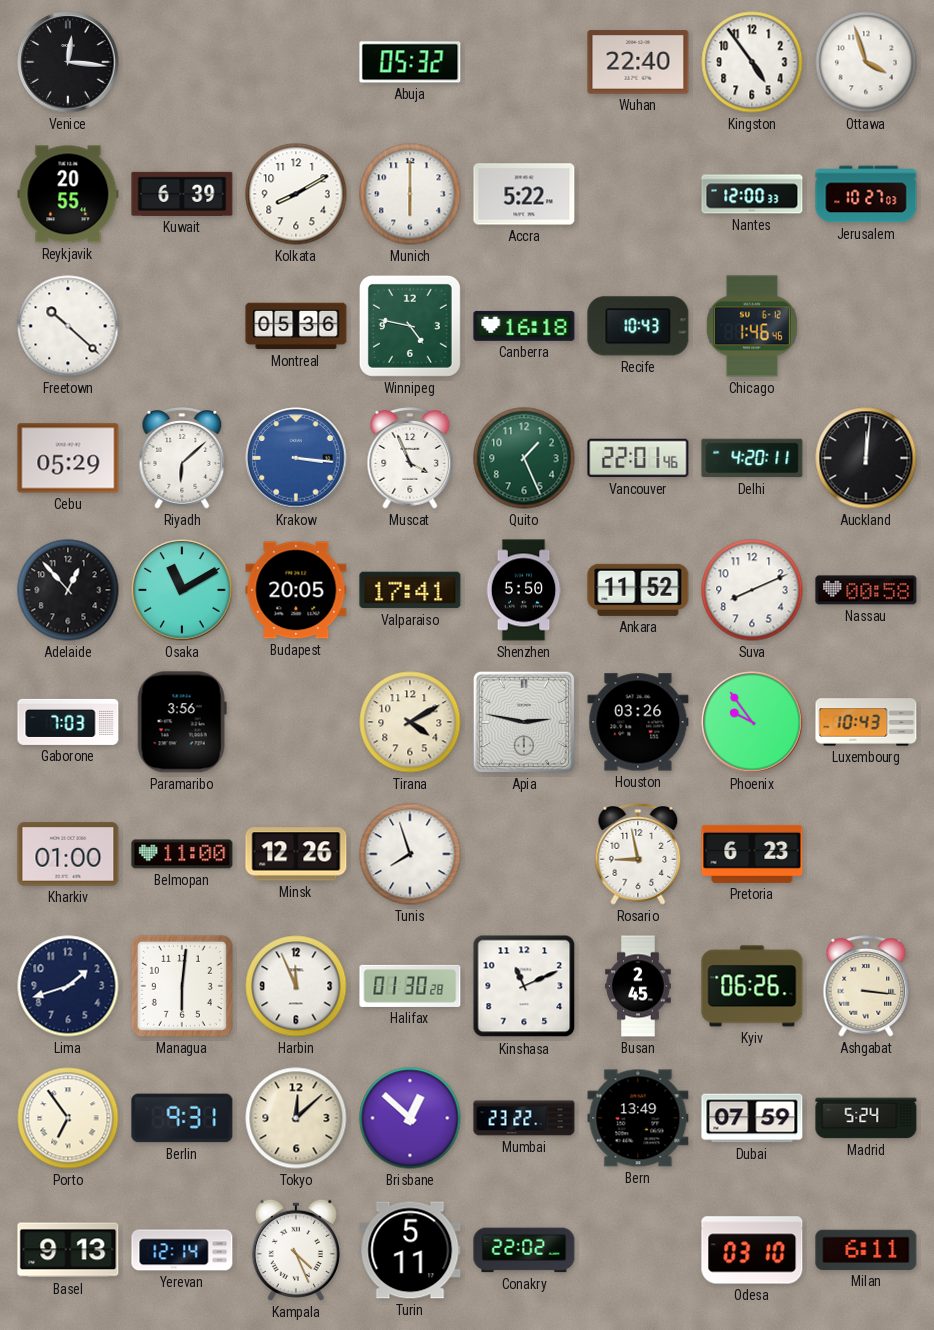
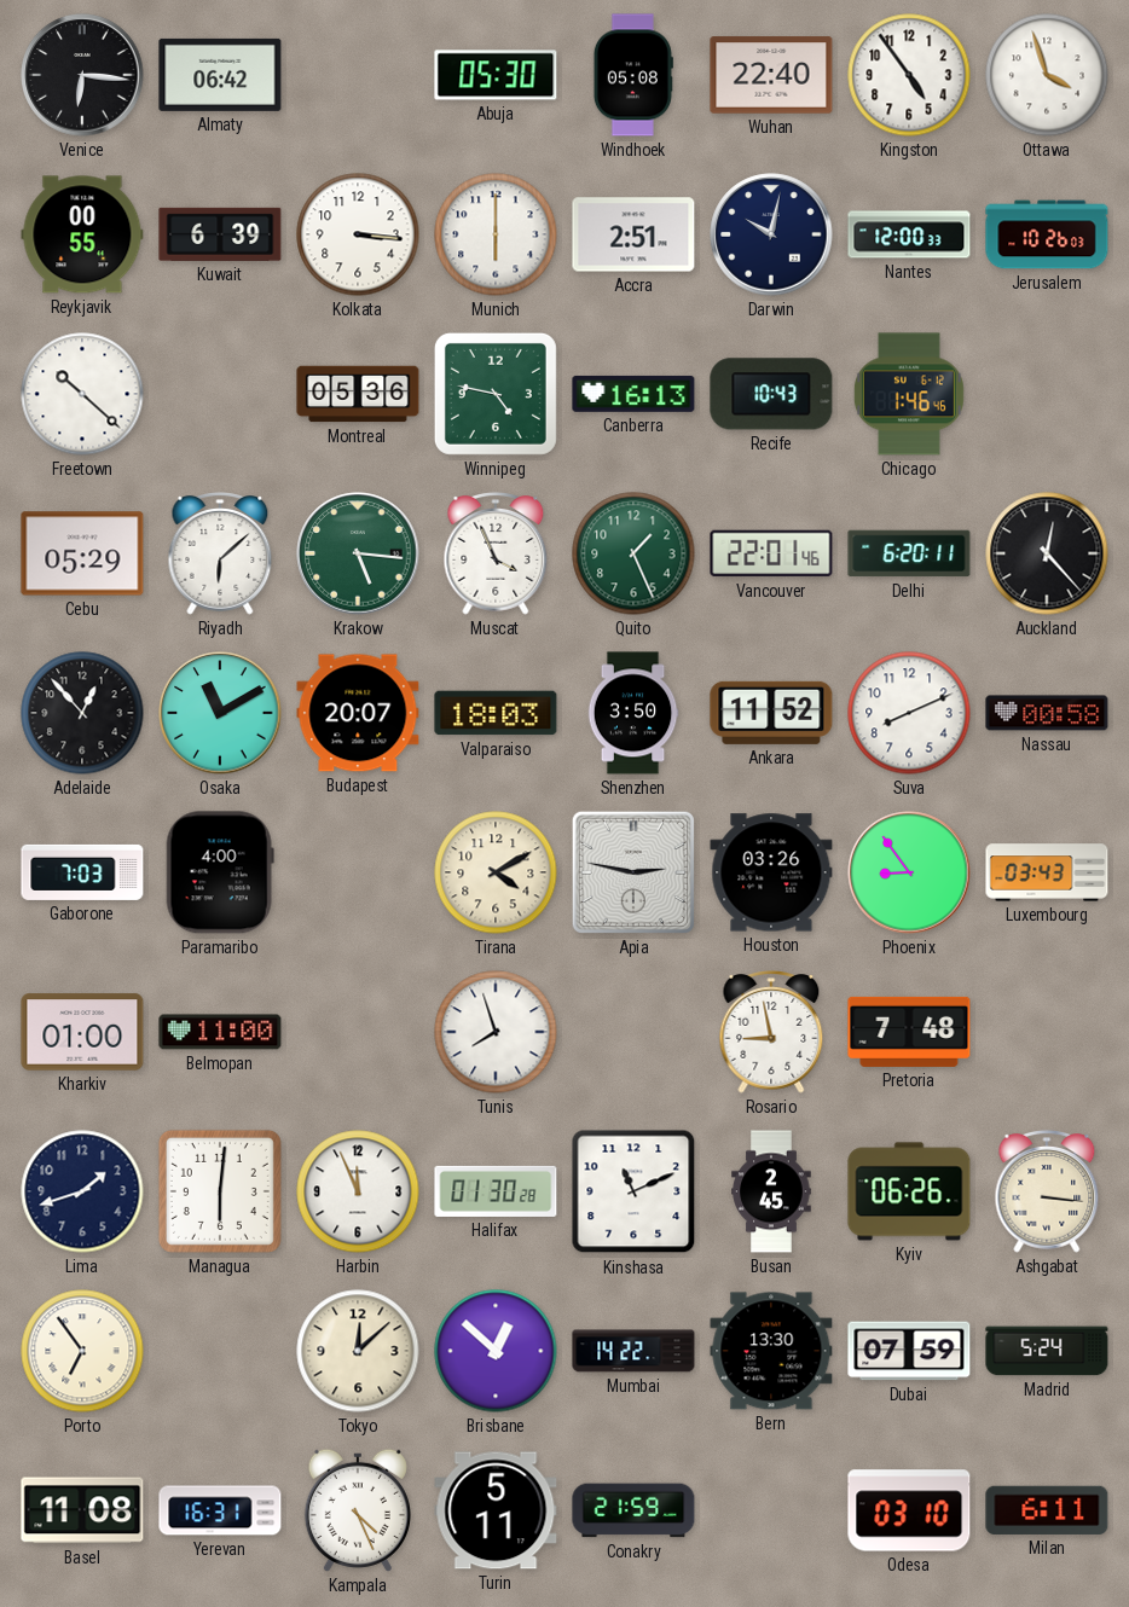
Venice: 12:16 -> 6:16 (82, 75)
Almaty: none -> 06:42 (220, 75)
Abuja: 05:32 -> 05:30 (496, 75)
Windhoek: none -> 05:08 (633, 75)
Reykjavik: 20:55 -> 00:55 (82, 234)
Kolkata: 8:10 -> 3:16 (358, 234)
Accra: 5:22 -> 2:51 (633, 234)
Darwin: none -> 10:02 (771, 234)
Jerusalem: 10:27 -> 10:26 (1047, 234)
Canberra: 16:18 -> 16:13 (633, 394)
Krakow: 3:16 -> 5:16 (358, 553)
Krakow dial: blue -> green (358, 553)
Delhi: 4:20 -> 6:20 (909, 553)
Auckland: 12:01 -> 12:23 (1047, 553)
Budapest: 20:05 -> 20:07 (358, 713)
Valparaiso: 17:41 -> 18:03 (496, 713)
Shenzhen: 5:50 -> 3:50 (633, 713)
Paramaribo: 3:56 -> 4:00 (220, 872)
Phoenix: 9:54 -> 8:54 (909, 872)
Luxembourg: 10:43 -> 03:43 (1047, 872)
Minsk: 12:26 -> none (296, 854)
Pretoria: 6:23 -> 7:48 (909, 1032)
Berlin: 9:31 -> none (182, 1118)
Mumbai: 23:22 -> 14:22 (633, 1351)
Bern: 13:49 -> 13:30 (771, 1351)
Basel: 9:13 -> 11:08 (82, 1510)
Yerevan: 12:14 -> 16:31 (220, 1510)
Conakry: 22:02 -> 21:59 (633, 1510)
